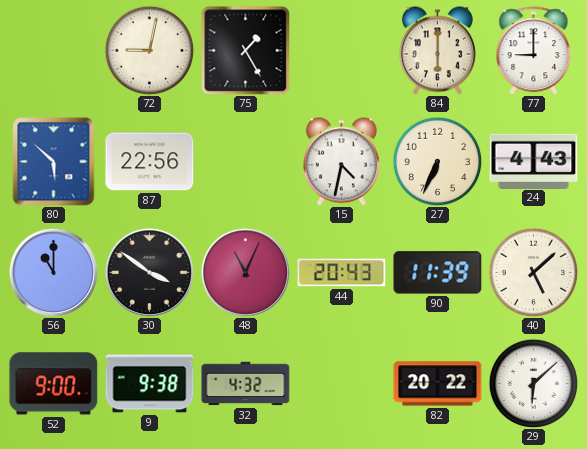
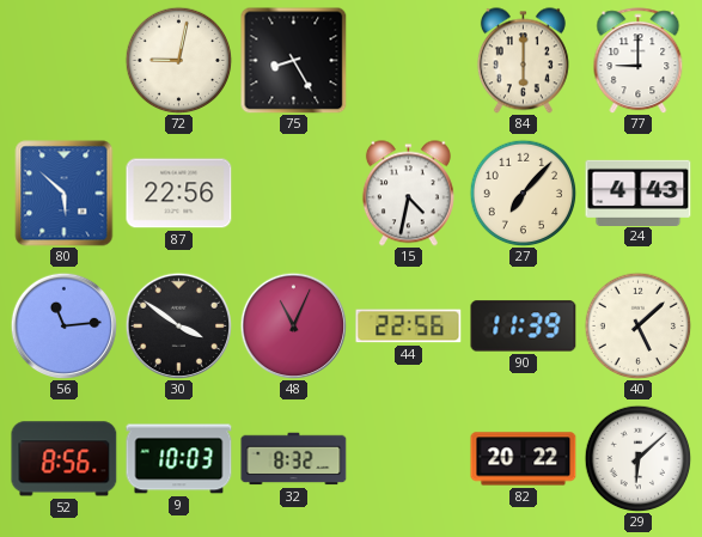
75: 1:25 -> 8:25 (293, 60)
27: 6:34 -> 7:07 (523, 193)
56: 11:00 -> 11:14 (63, 325)
44: 20:43 -> 22:56 (409, 327)
52: 9:00 -> 8:56 (65, 459)
9: 9:38 -> 10:03 (179, 459)
32: 4:32 -> 8:32 (294, 459)
